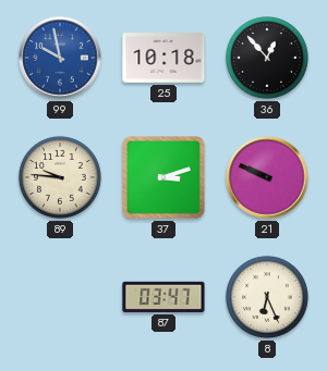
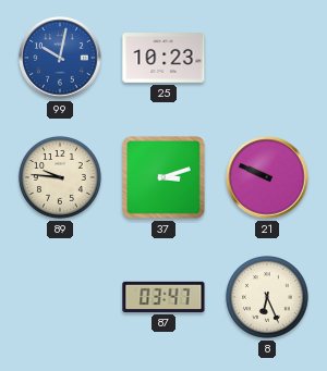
99: 9:58 -> 10:02 (60, 58)
25: 10:18 -> 10:23 (163, 59)
36: 12:53 -> none (267, 58)
